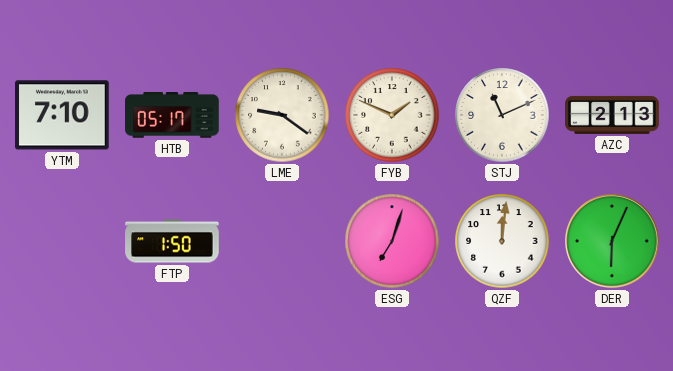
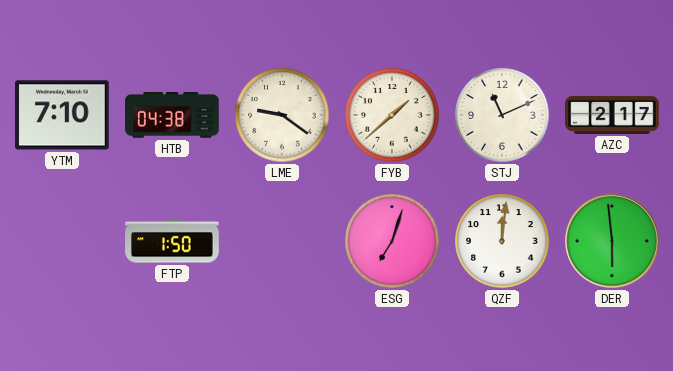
HTB: 05:17 -> 04:38 (172, 116)
FYB: 1:49 -> 1:38 (392, 115)
AZC: 2:13 -> 2:17 (612, 115)
DER: 6:04 -> 5:59 (612, 241)
